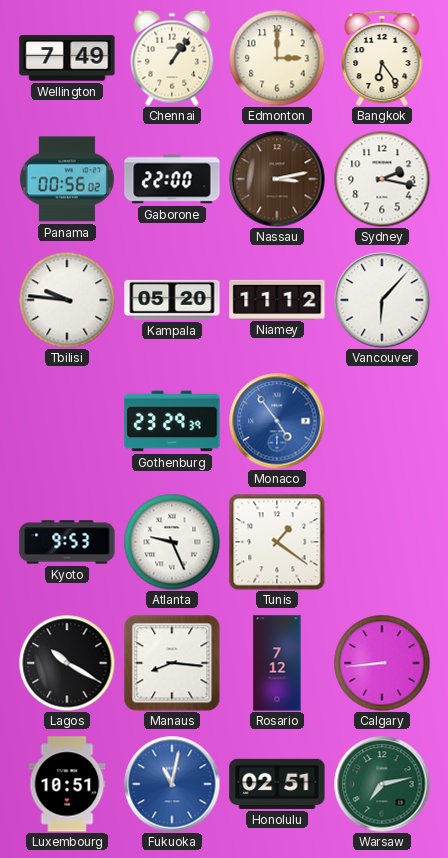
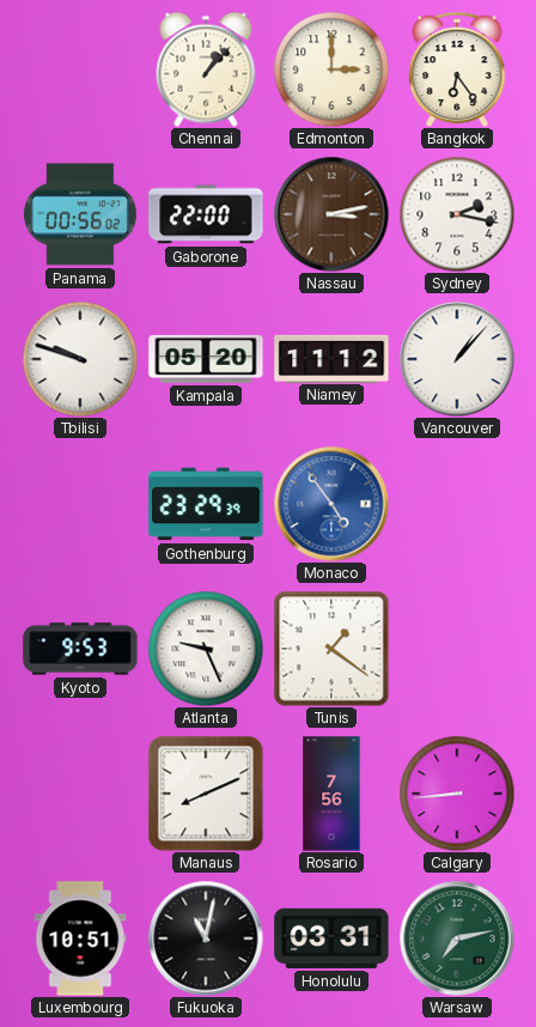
Wellington: 7:49 -> none (67, 58)
Chennai: 1:06 -> 1:07 (206, 69)
Tbilisi: 9:46 -> 9:48 (80, 359)
Vancouver: 6:07 -> 1:07 (457, 359)
Lagos: 10:20 -> none (67, 663)
Manaus: 8:16 -> 8:11 (206, 794)
Rosario: 7:12 -> 7:56 (331, 794)
Fukuoka dial: blue -> black (206, 938)
Honolulu: 02:51 -> 03:31 (331, 938)
